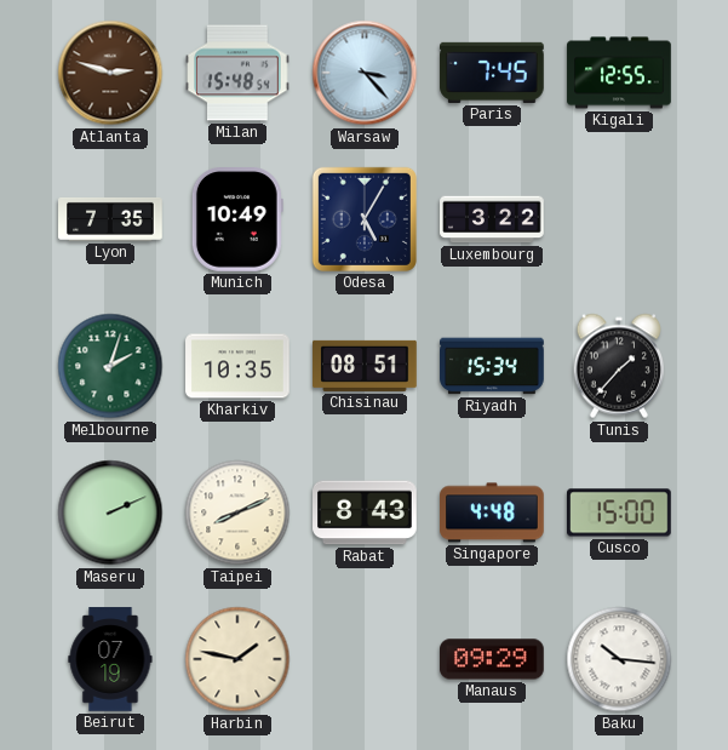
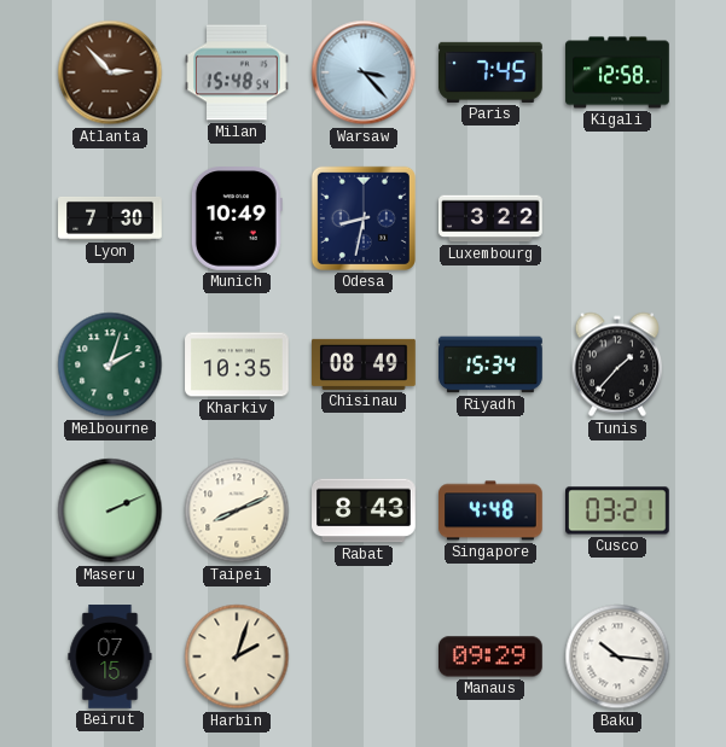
Atlanta: 2:48 -> 2:53 (110, 72)
Kigali: 12:55 -> 12:58 (617, 72)
Lyon: 7:35 -> 7:30 (110, 218)
Odesa: 5:05 -> 8:32 (364, 218)
Chisinau: 08:51 -> 08:49 (364, 364)
Cusco: 15:00 -> 03:21 (617, 510)
Beirut: 07:19 -> 07:15 (110, 656)
Harbin: 1:47 -> 2:03 (237, 656)
